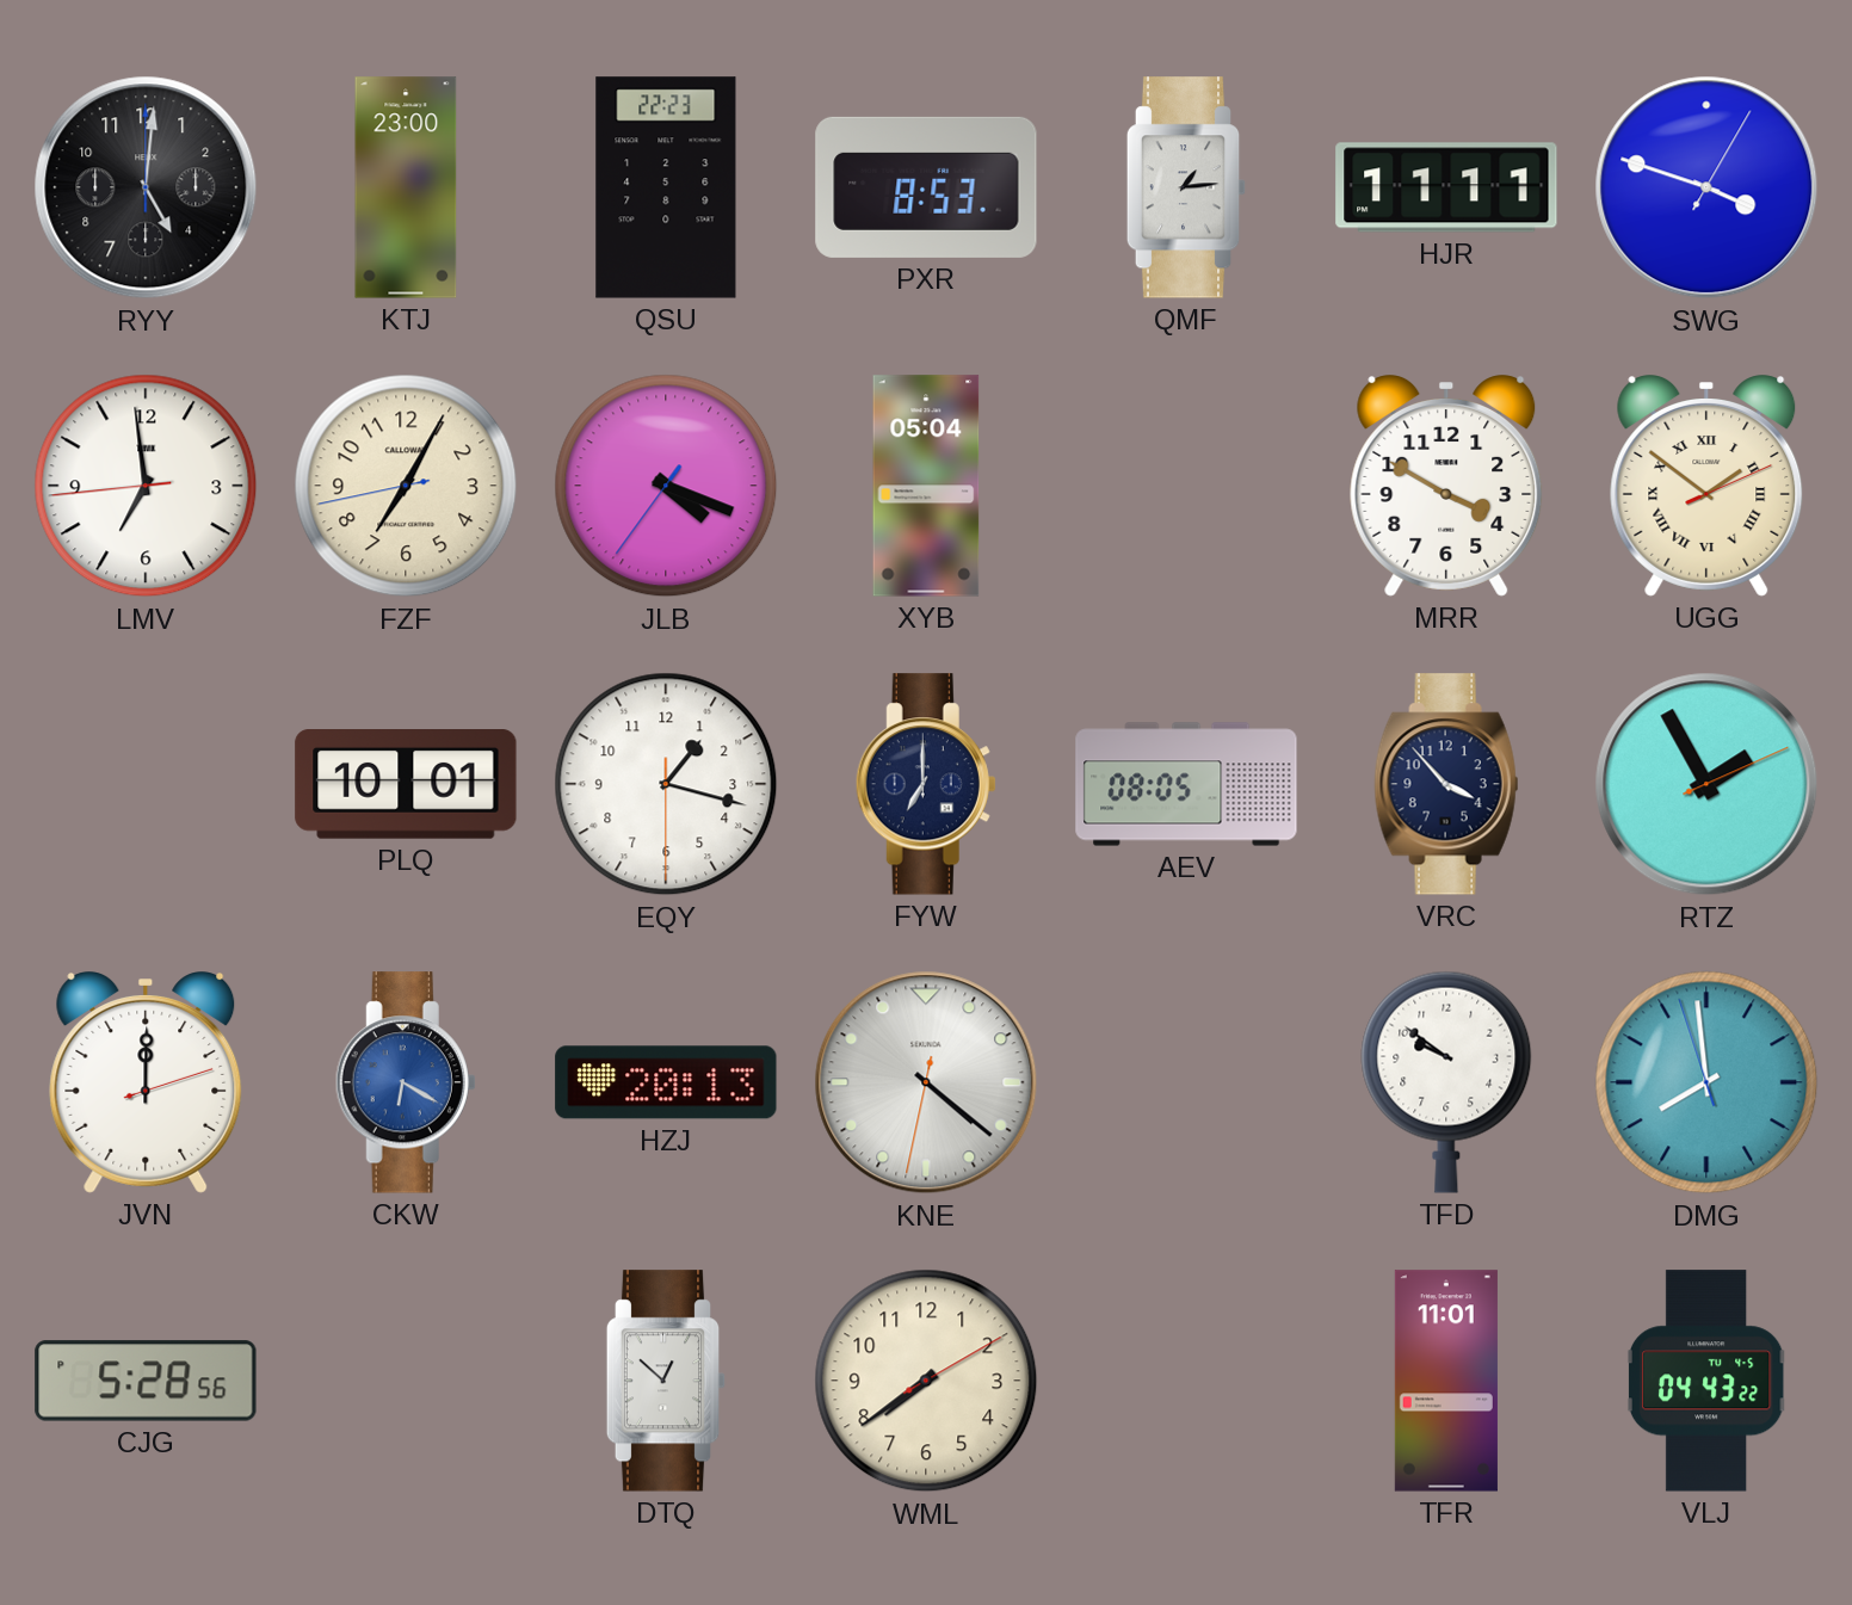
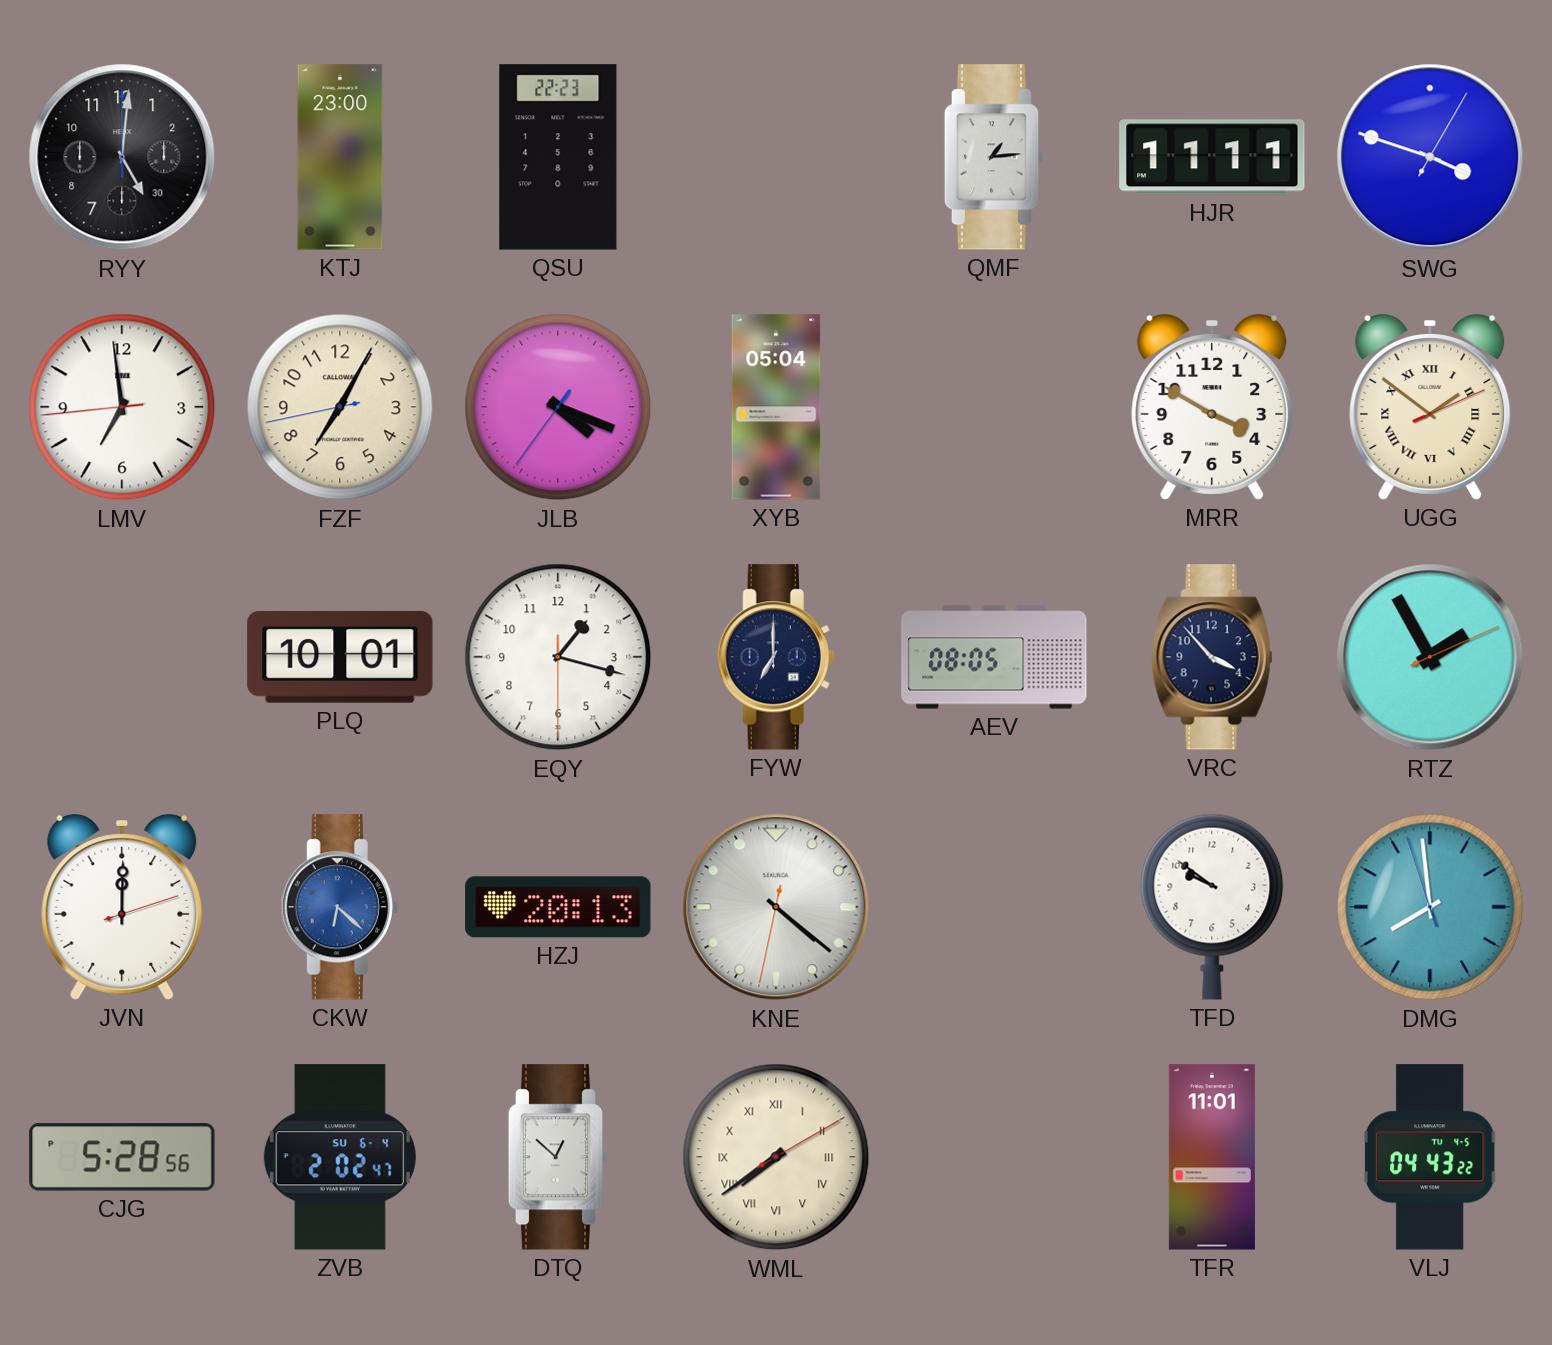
RYY date: 4 -> 30 (122, 157)
PXR: 8:53 -> none (926, 187)
CKW: 6:20 -> 6:22 (340, 907)
ZVB: none -> 2:02 (340, 1157)
WML numerals: Arabic -> Roman (776, 1157)
